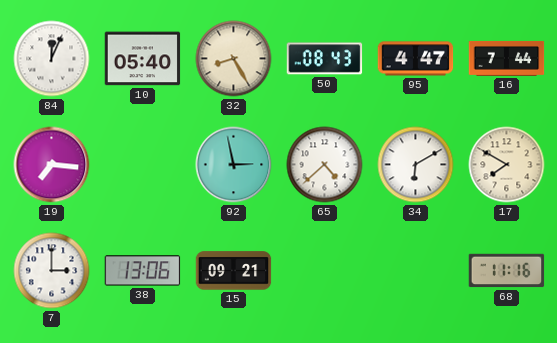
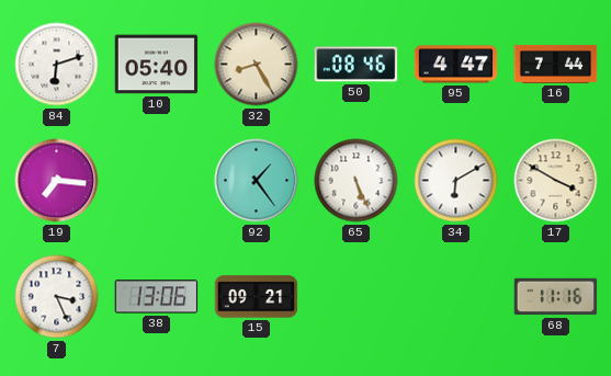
84: 12:04 -> 6:12 (57, 65)
50: 08:43 -> 08:46 (357, 65)
92: 2:58 -> 1:24 (257, 181)
65: 4:38 -> 5:26 (357, 181)
17: 7:50 -> 3:50 (556, 181)
7: 3:00 -> 3:26 (57, 297)
